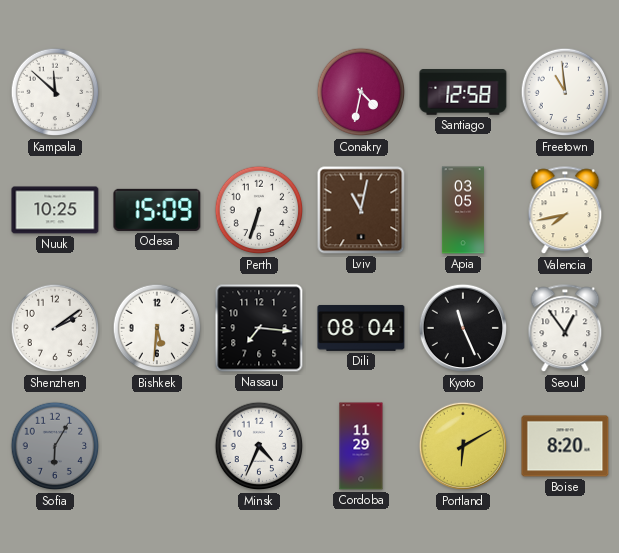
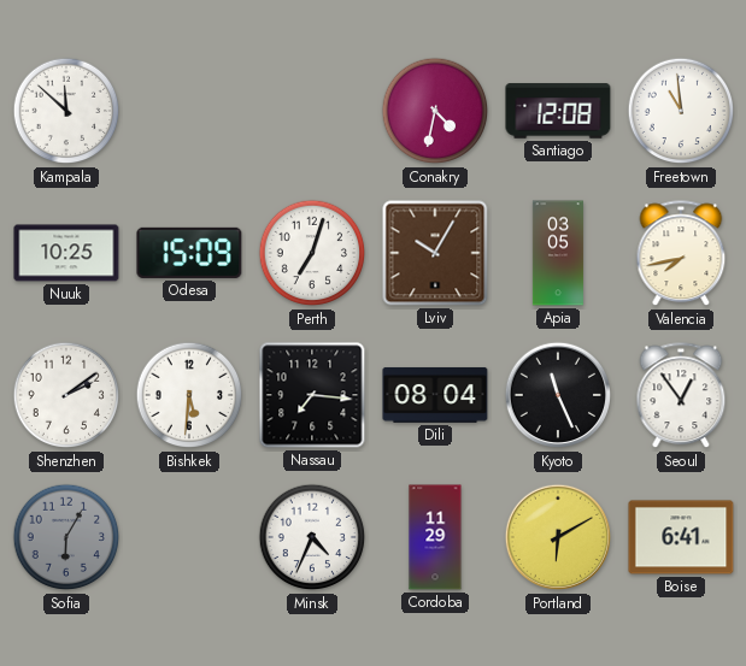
Santiago: 12:58 -> 12:08 (558, 111)
Perth: 6:33 -> 7:03 (312, 253)
Lviv: 11:02 -> 10:05 (435, 253)
Boise: 8:20 -> 6:41 (681, 537)
